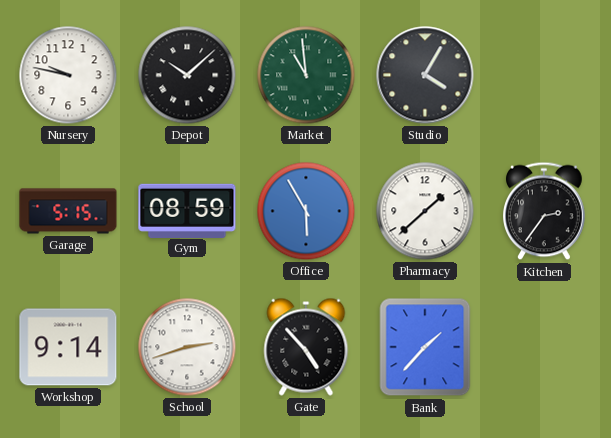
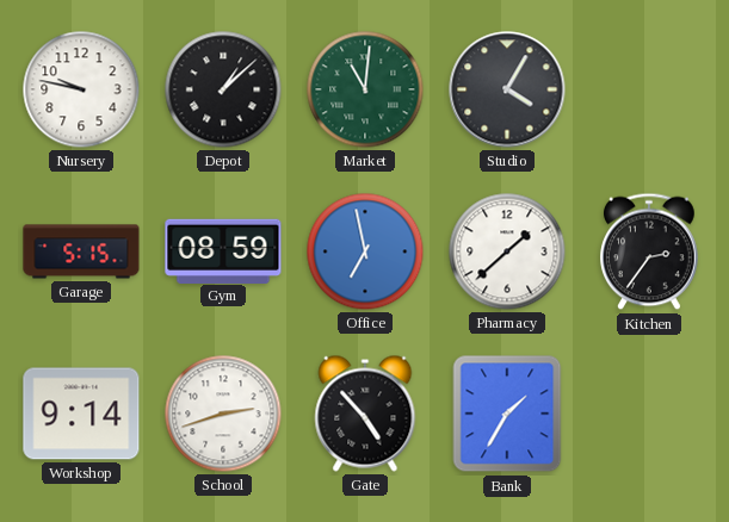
Depot: 10:08 -> 1:08 (223, 89)
Market: 10:59 -> 11:01 (365, 89)
Office: 5:55 -> 6:58 (365, 251)
Bank: 1:37 -> 1:35 (507, 414)
